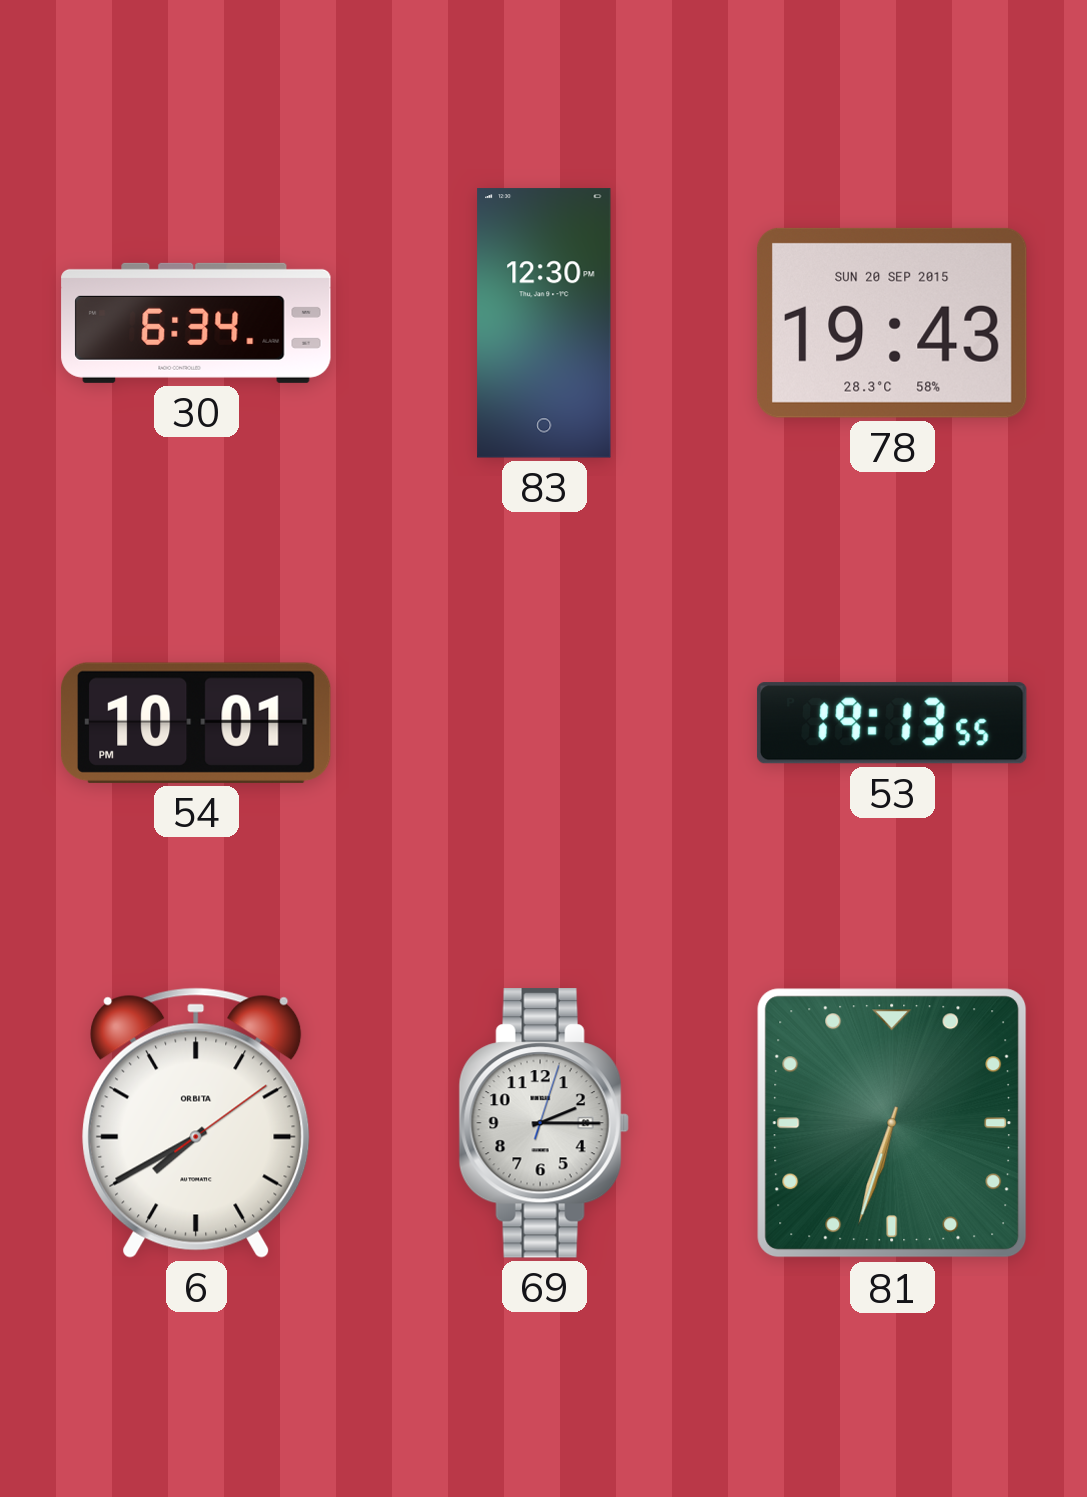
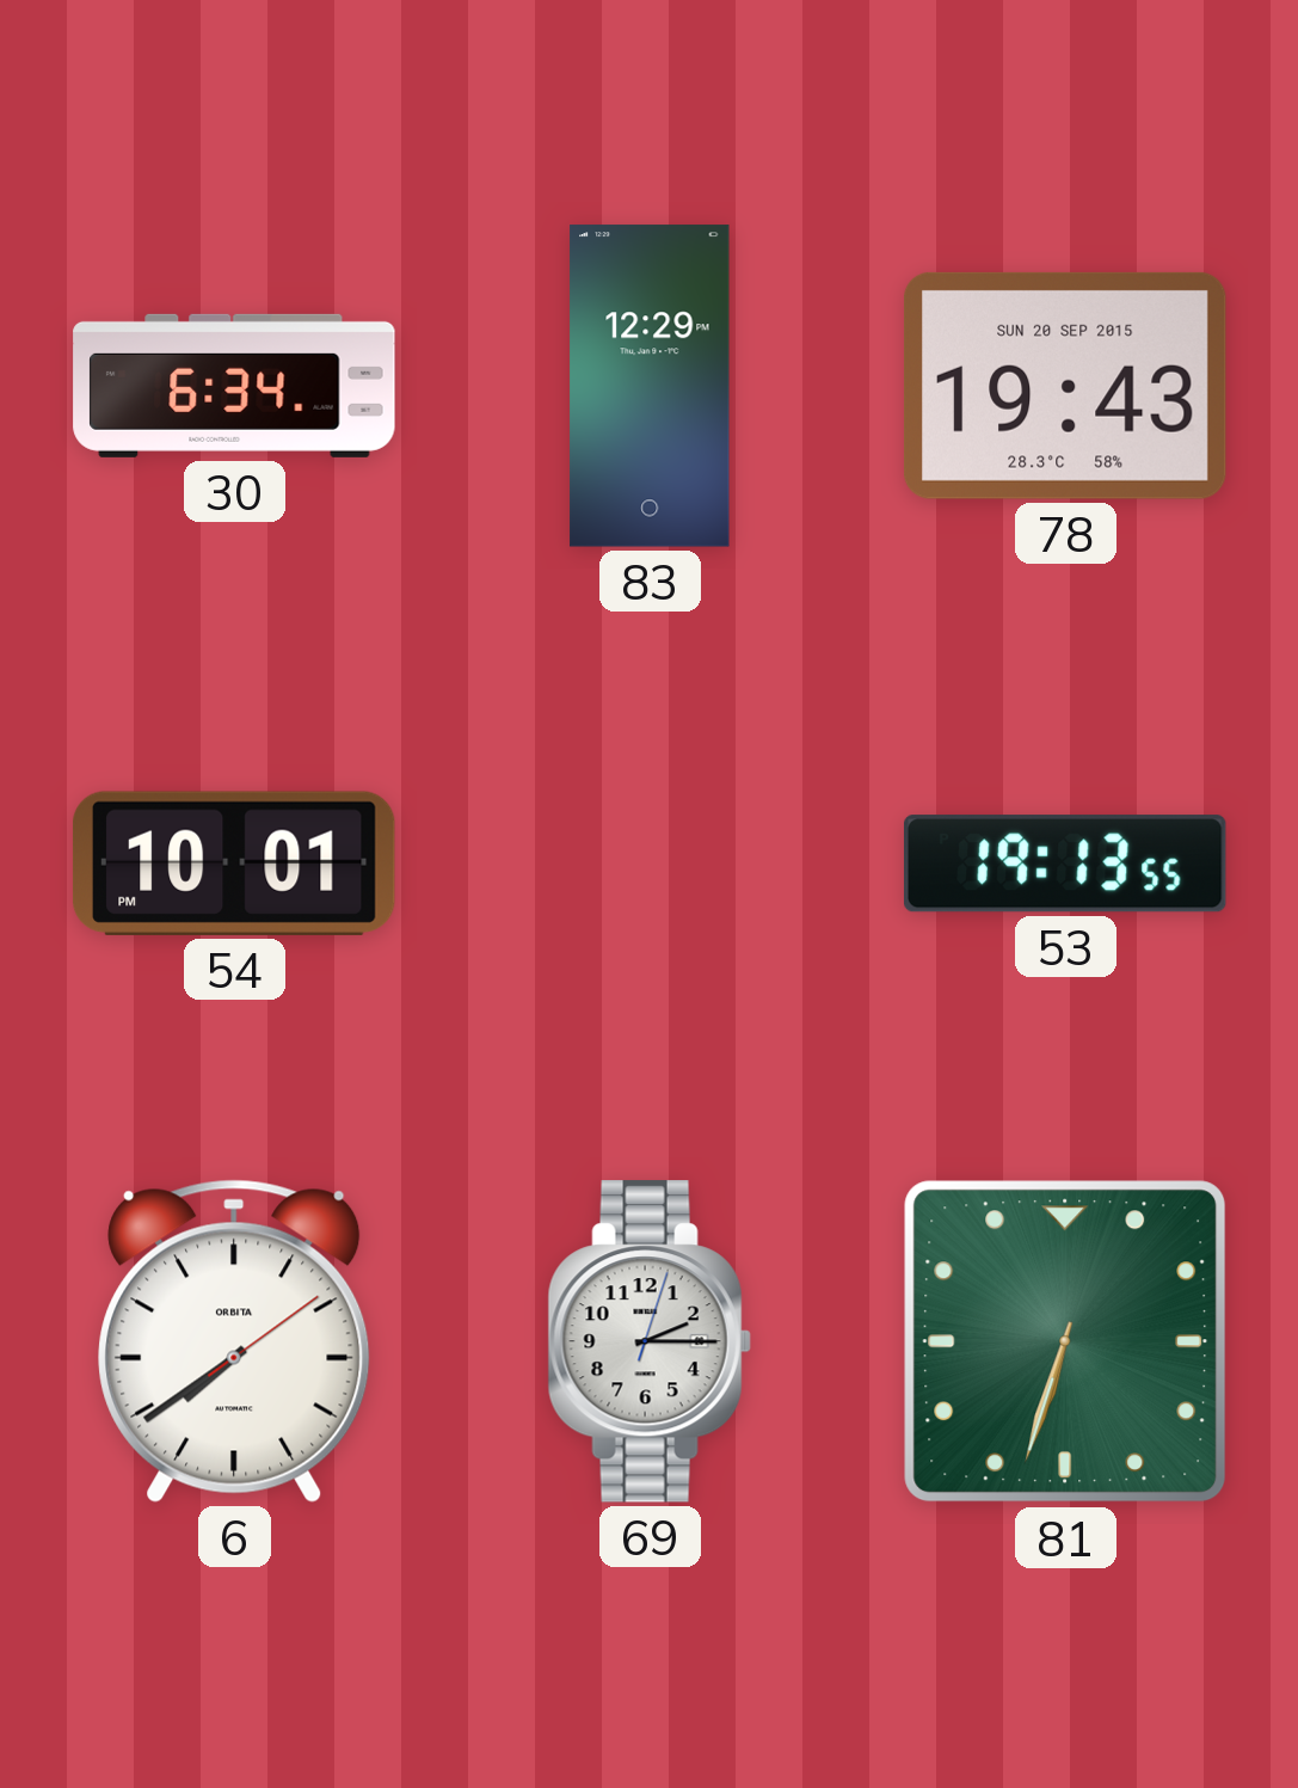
83: 12:30 -> 12:29 (650, 386)
6: 7:40 -> 7:39 (234, 1341)
